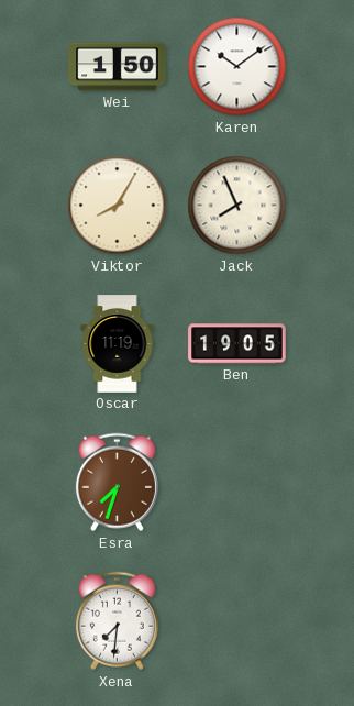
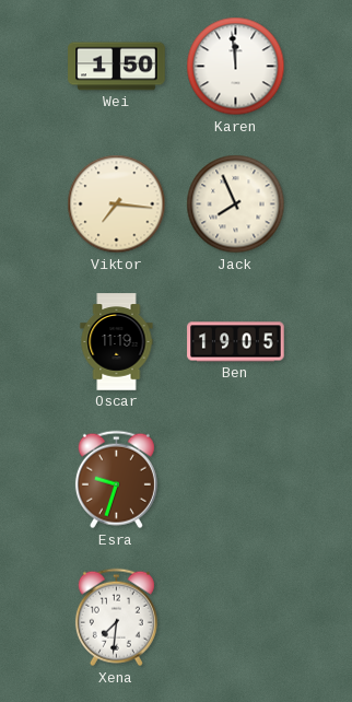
Karen: 10:09 -> 11:59 (236, 67)
Viktor: 8:05 -> 7:16 (117, 204)
Esra: 7:33 -> 9:33 (116, 480)
